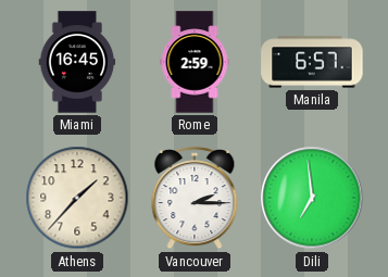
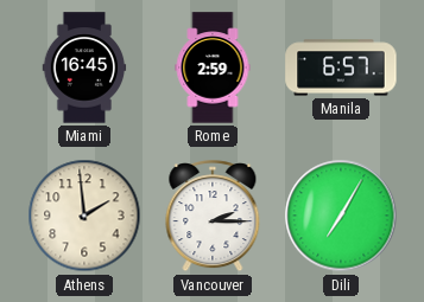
Athens: 1:37 -> 1:59 (84, 216)
Dili: 6:59 -> 7:05 (341, 216)
